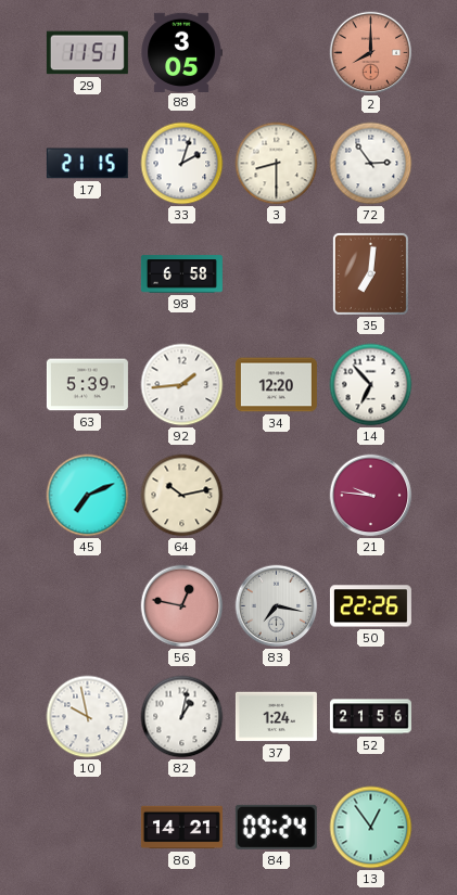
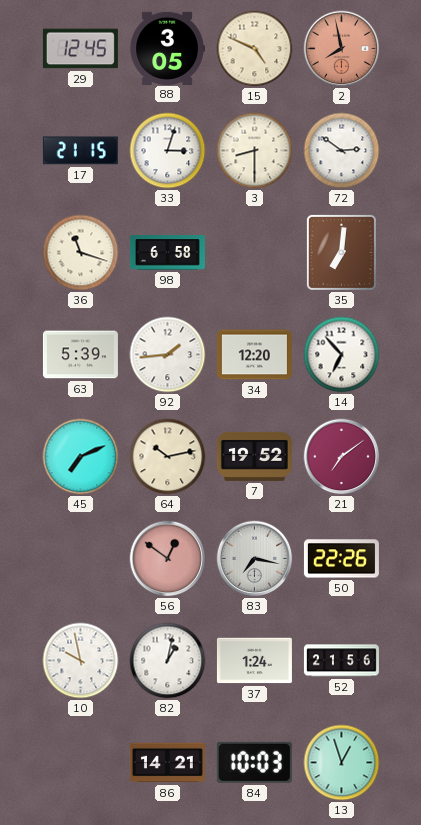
29: 11:51 -> 12:45 (80, 49)
15: none -> 4:49 (255, 49)
2: 8:00 -> 7:58 (342, 49)
33: 2:03 -> 3:03 (168, 151)
72: 2:54 -> 2:51 (342, 151)
36: none -> 11:18 (81, 253)
7: none -> 19:52 (254, 456)
21: 9:46 -> 7:09 (342, 457)
56: 12:47 -> 12:51 (168, 559)
84: 09:24 -> 10:03 (254, 762)
13: 12:54 -> 12:57 (342, 763)
